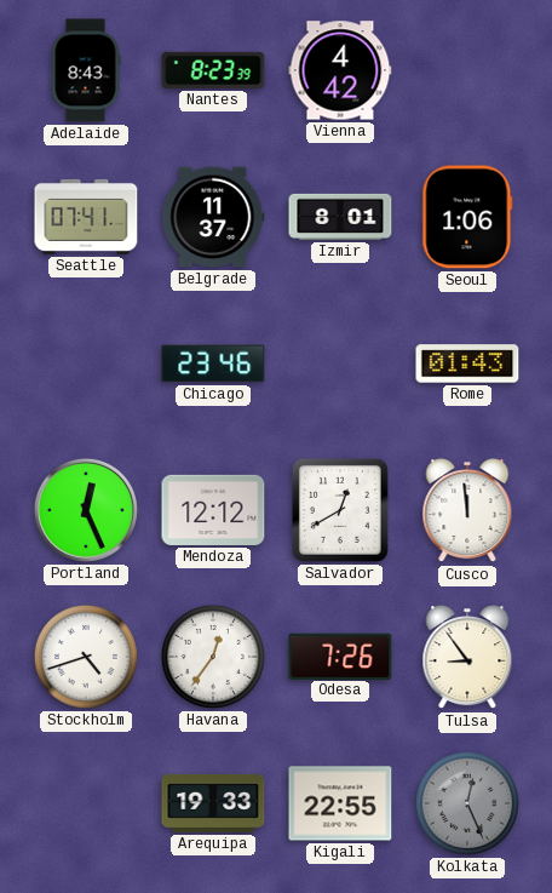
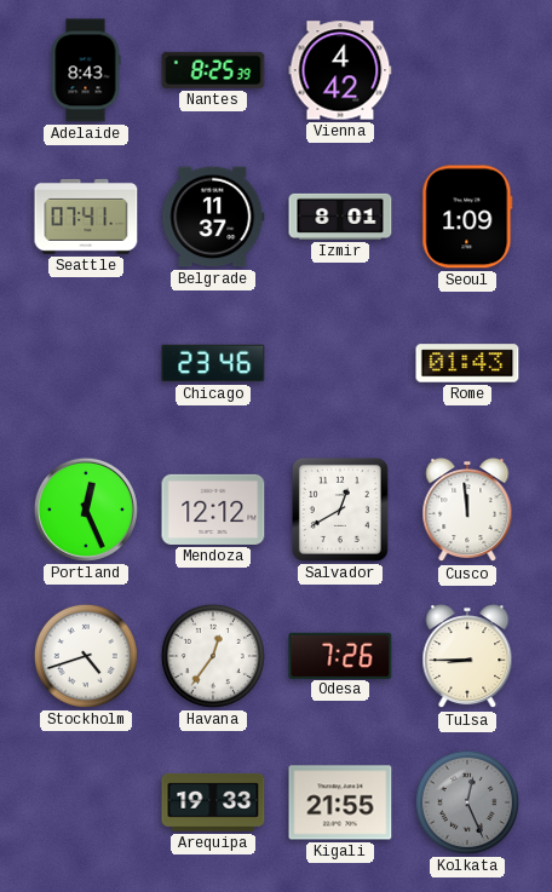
Nantes: 8:23 -> 8:25 (213, 70)
Seoul: 1:06 -> 1:09 (467, 217)
Tulsa: 8:54 -> 8:45 (467, 657)
Kigali: 22:55 -> 21:55 (340, 802)
